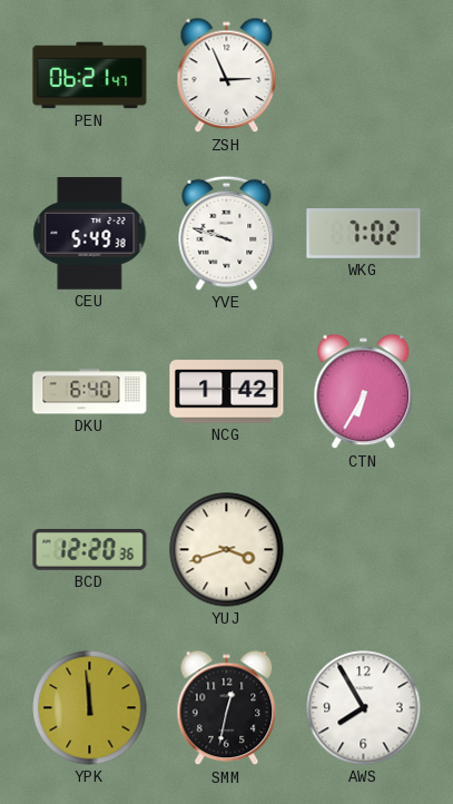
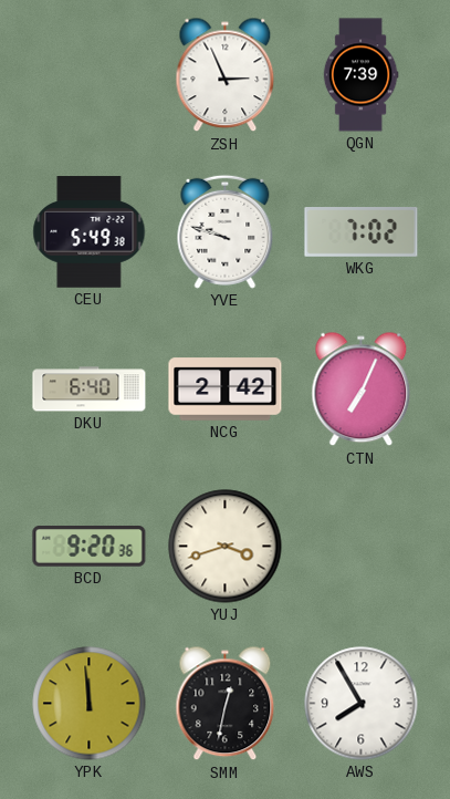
PEN: 06:21 -> none (90, 76)
QGN: none -> 7:39 (360, 75)
NCG: 1:42 -> 2:42 (226, 390)
CTN: 6:35 -> 7:04 (362, 390)
BCD: 12:20 -> 9:20 (90, 547)
